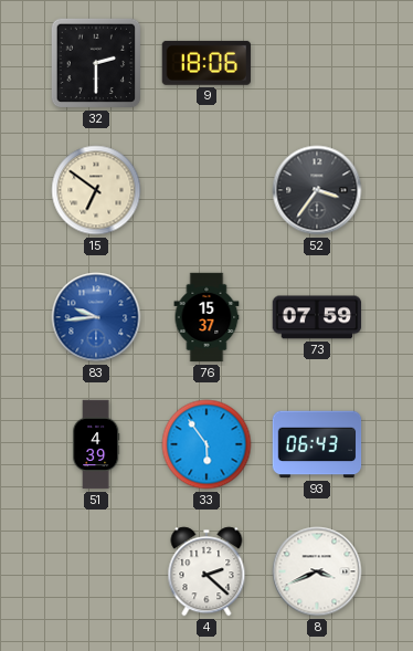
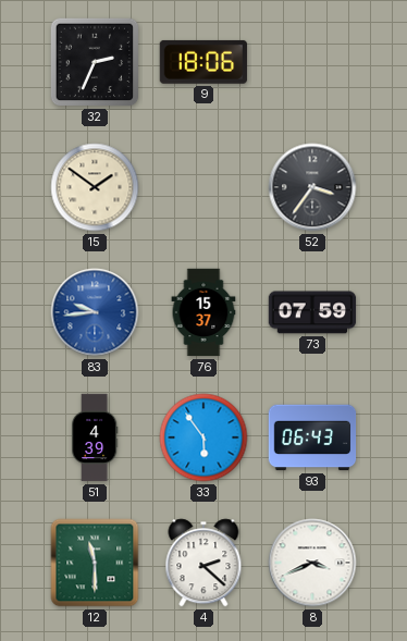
32: 2:30 -> 2:34 (95, 62)
15: 6:51 -> 1:51 (95, 187)
12: none -> 11:30 (95, 563)
